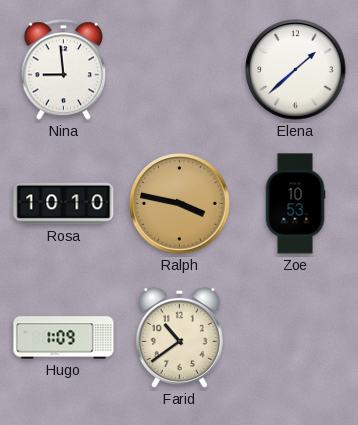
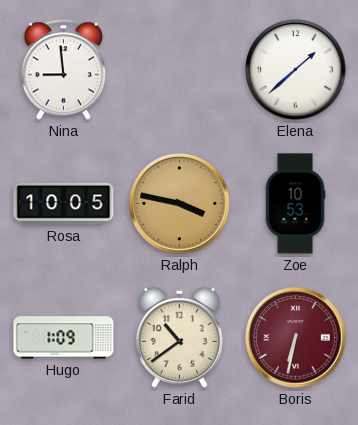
Rosa: 10:10 -> 10:05 (64, 204)
Boris: none -> 6:32 (296, 338)
